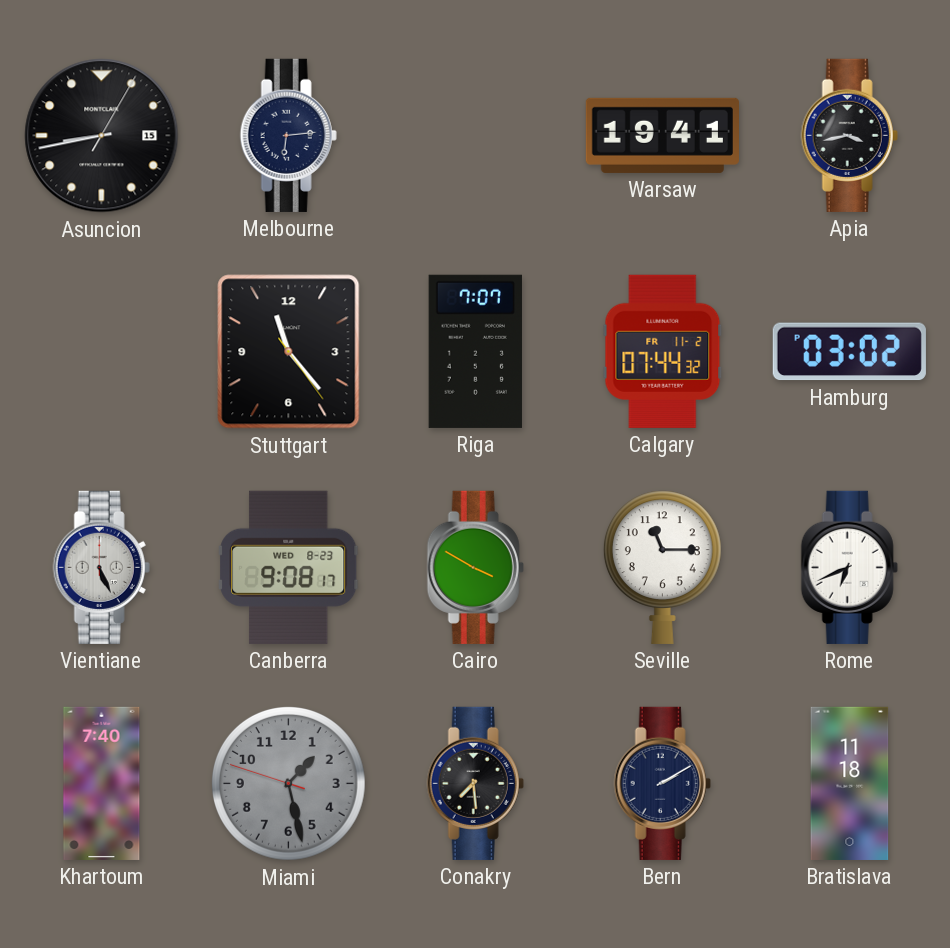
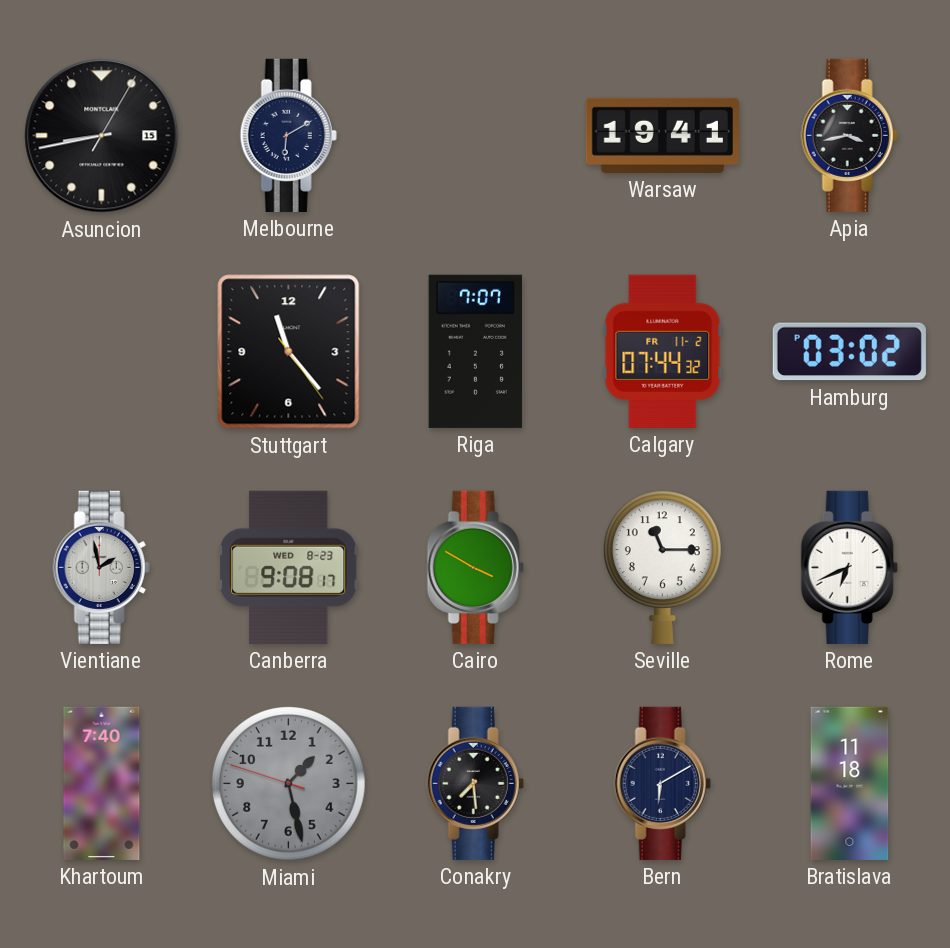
Melbourne: 6:14 -> 6:10 (288, 135)
Vientiane: 5:26 -> 1:58 (101, 567)
Bern: 2:10 -> 6:10 (662, 783)
